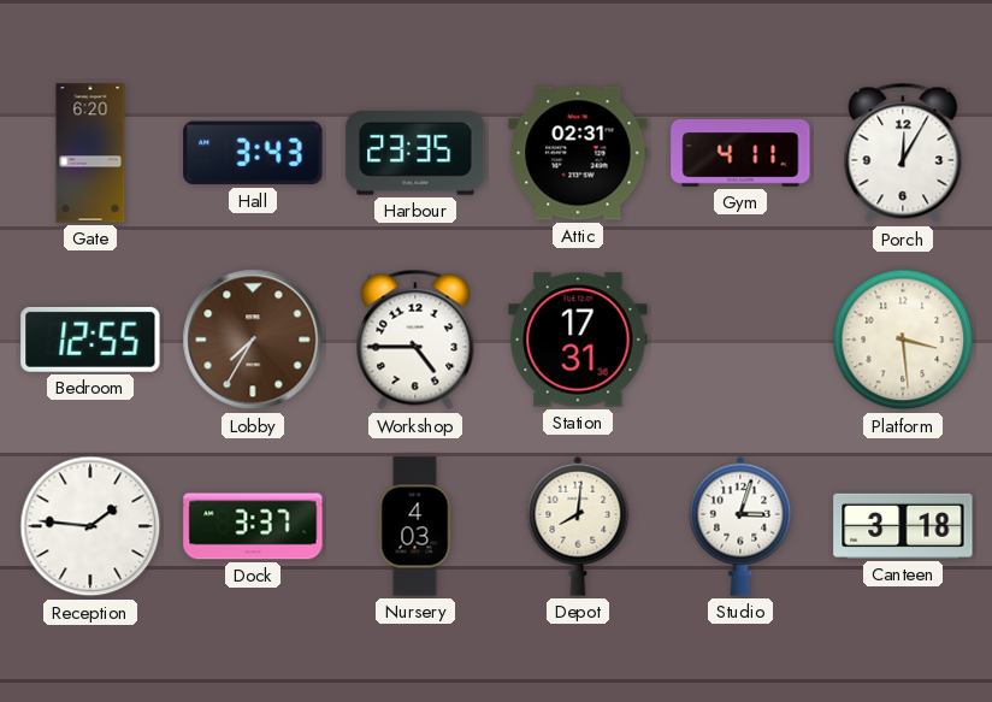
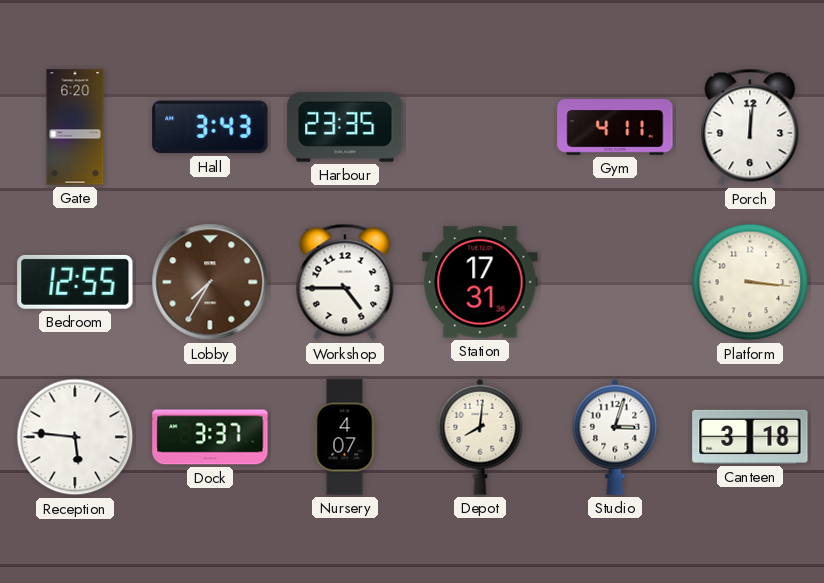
Attic: 02:31 -> none (578, 153)
Porch: 12:05 -> 12:01 (750, 127)
Platform: 3:29 -> 3:16 (750, 282)
Reception: 1:46 -> 5:46 (75, 437)
Nursery: 4:03 -> 4:07 (345, 437)
